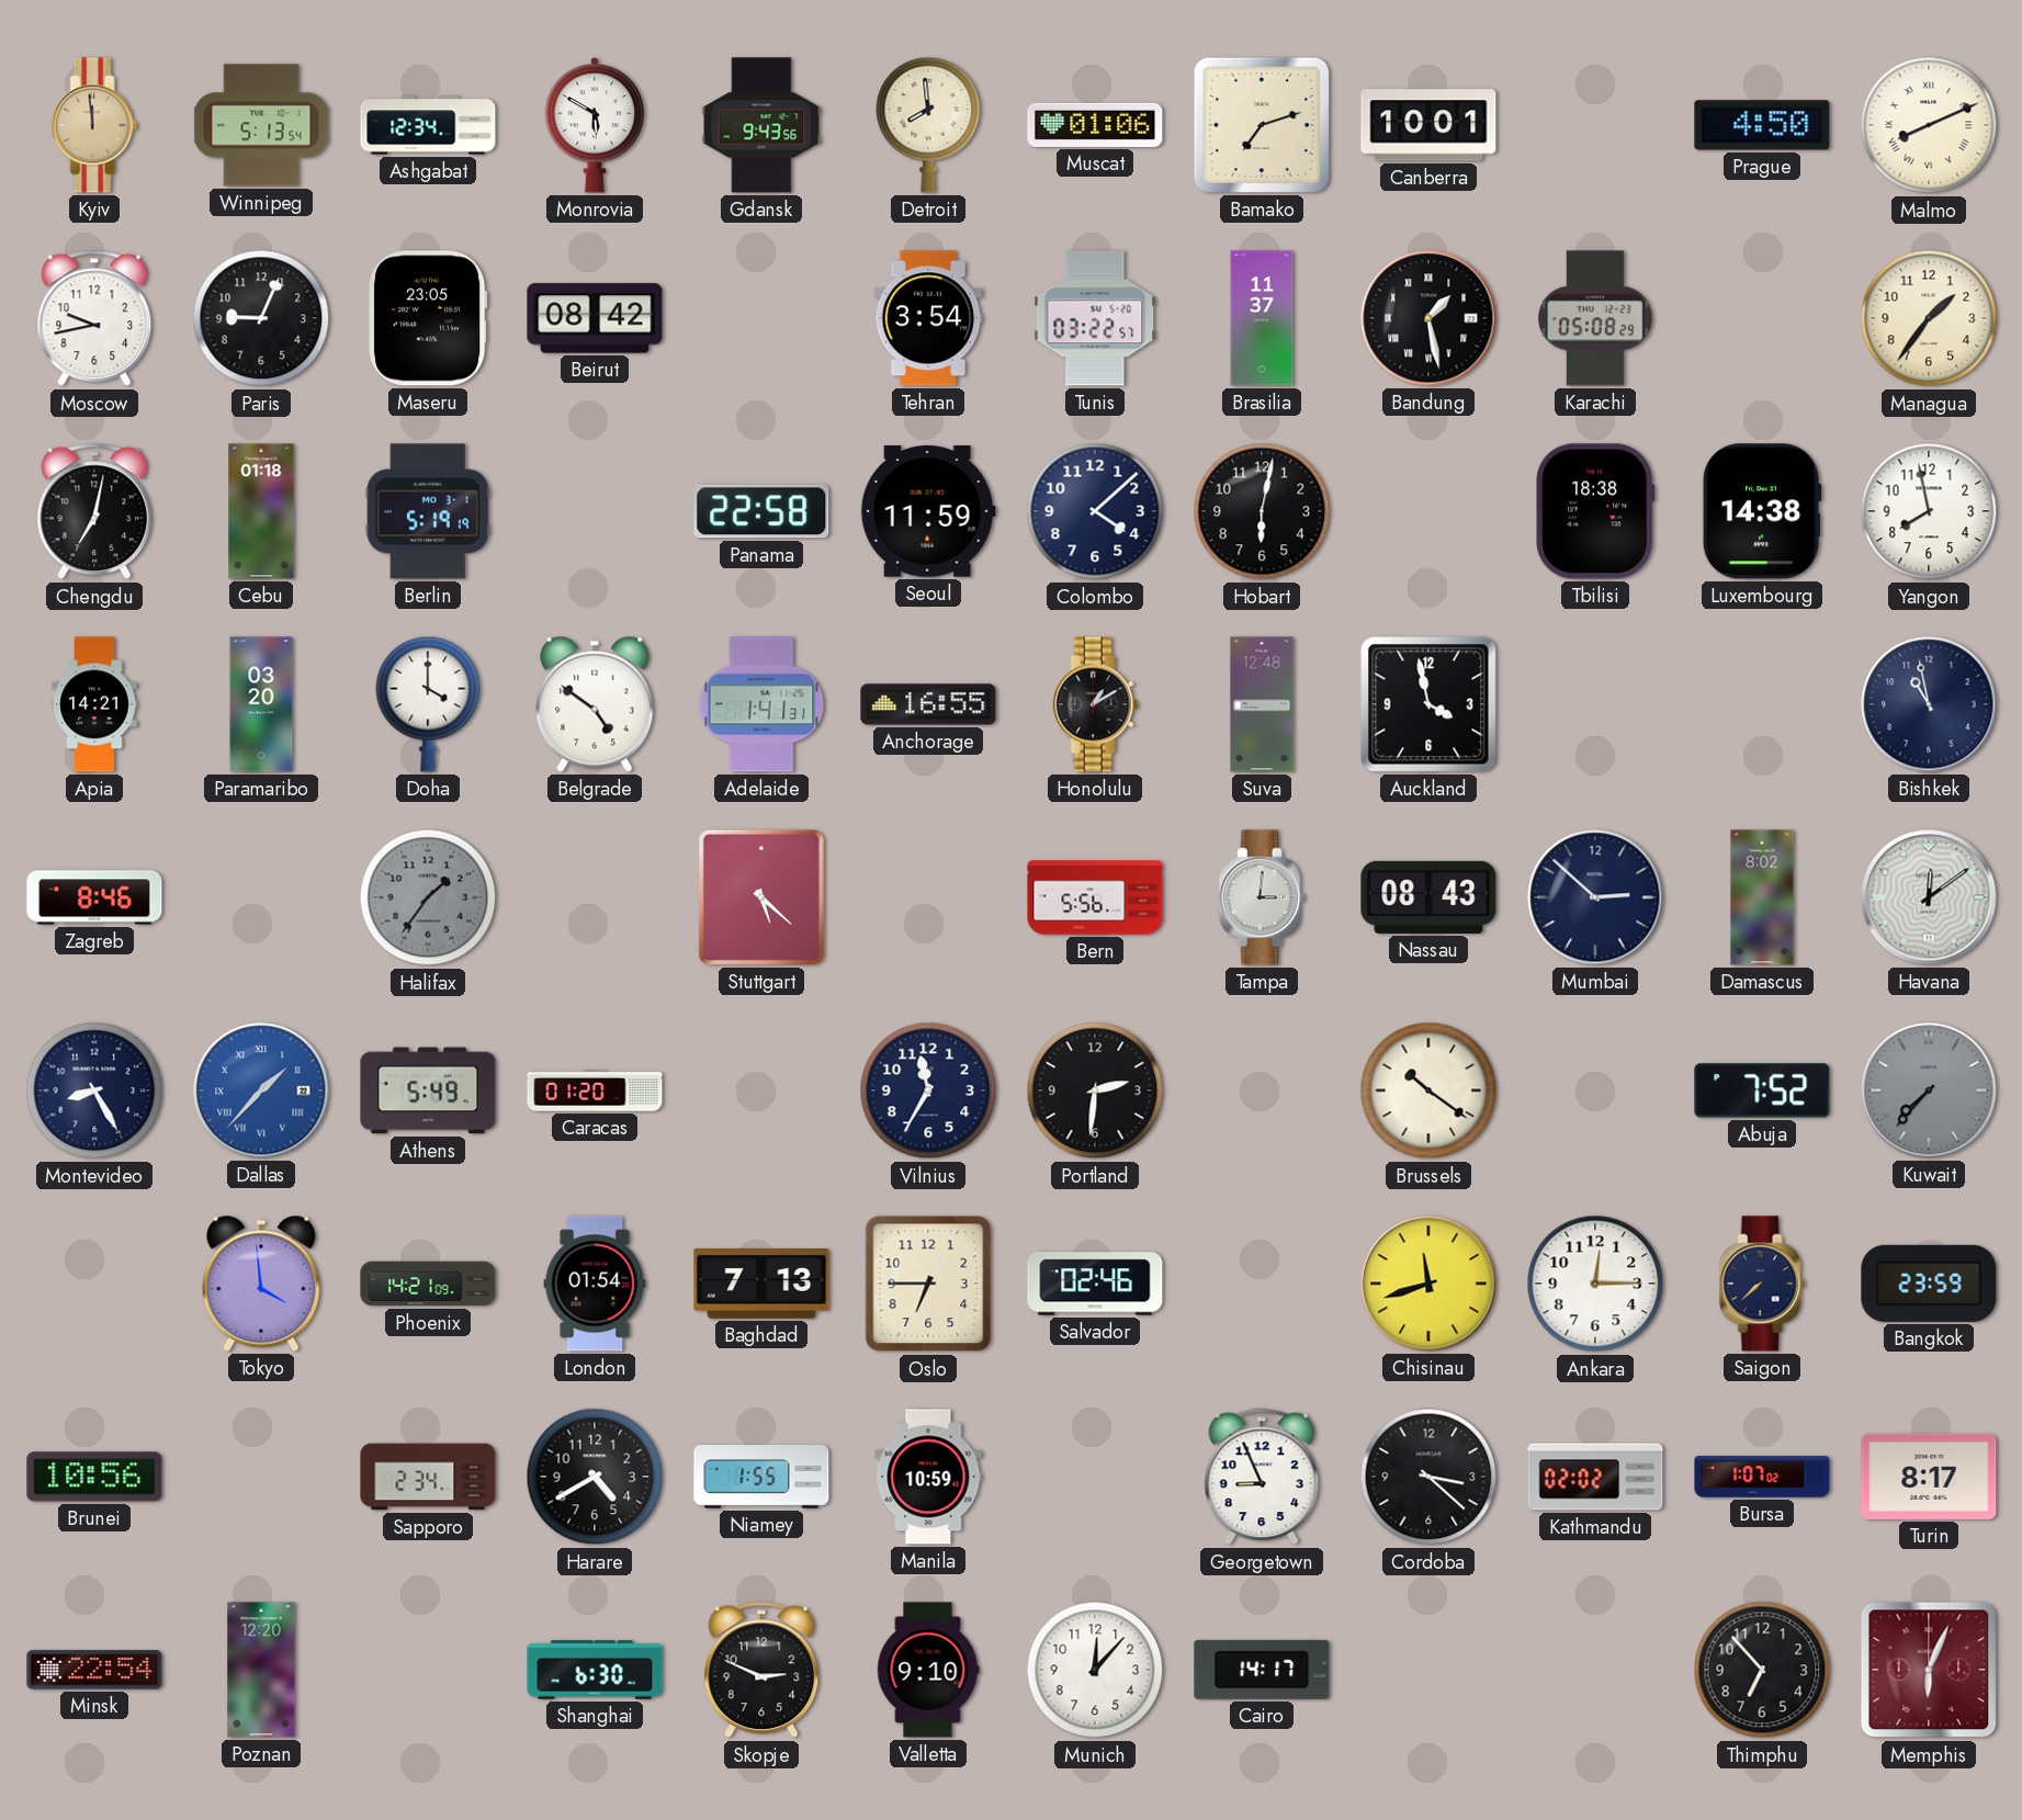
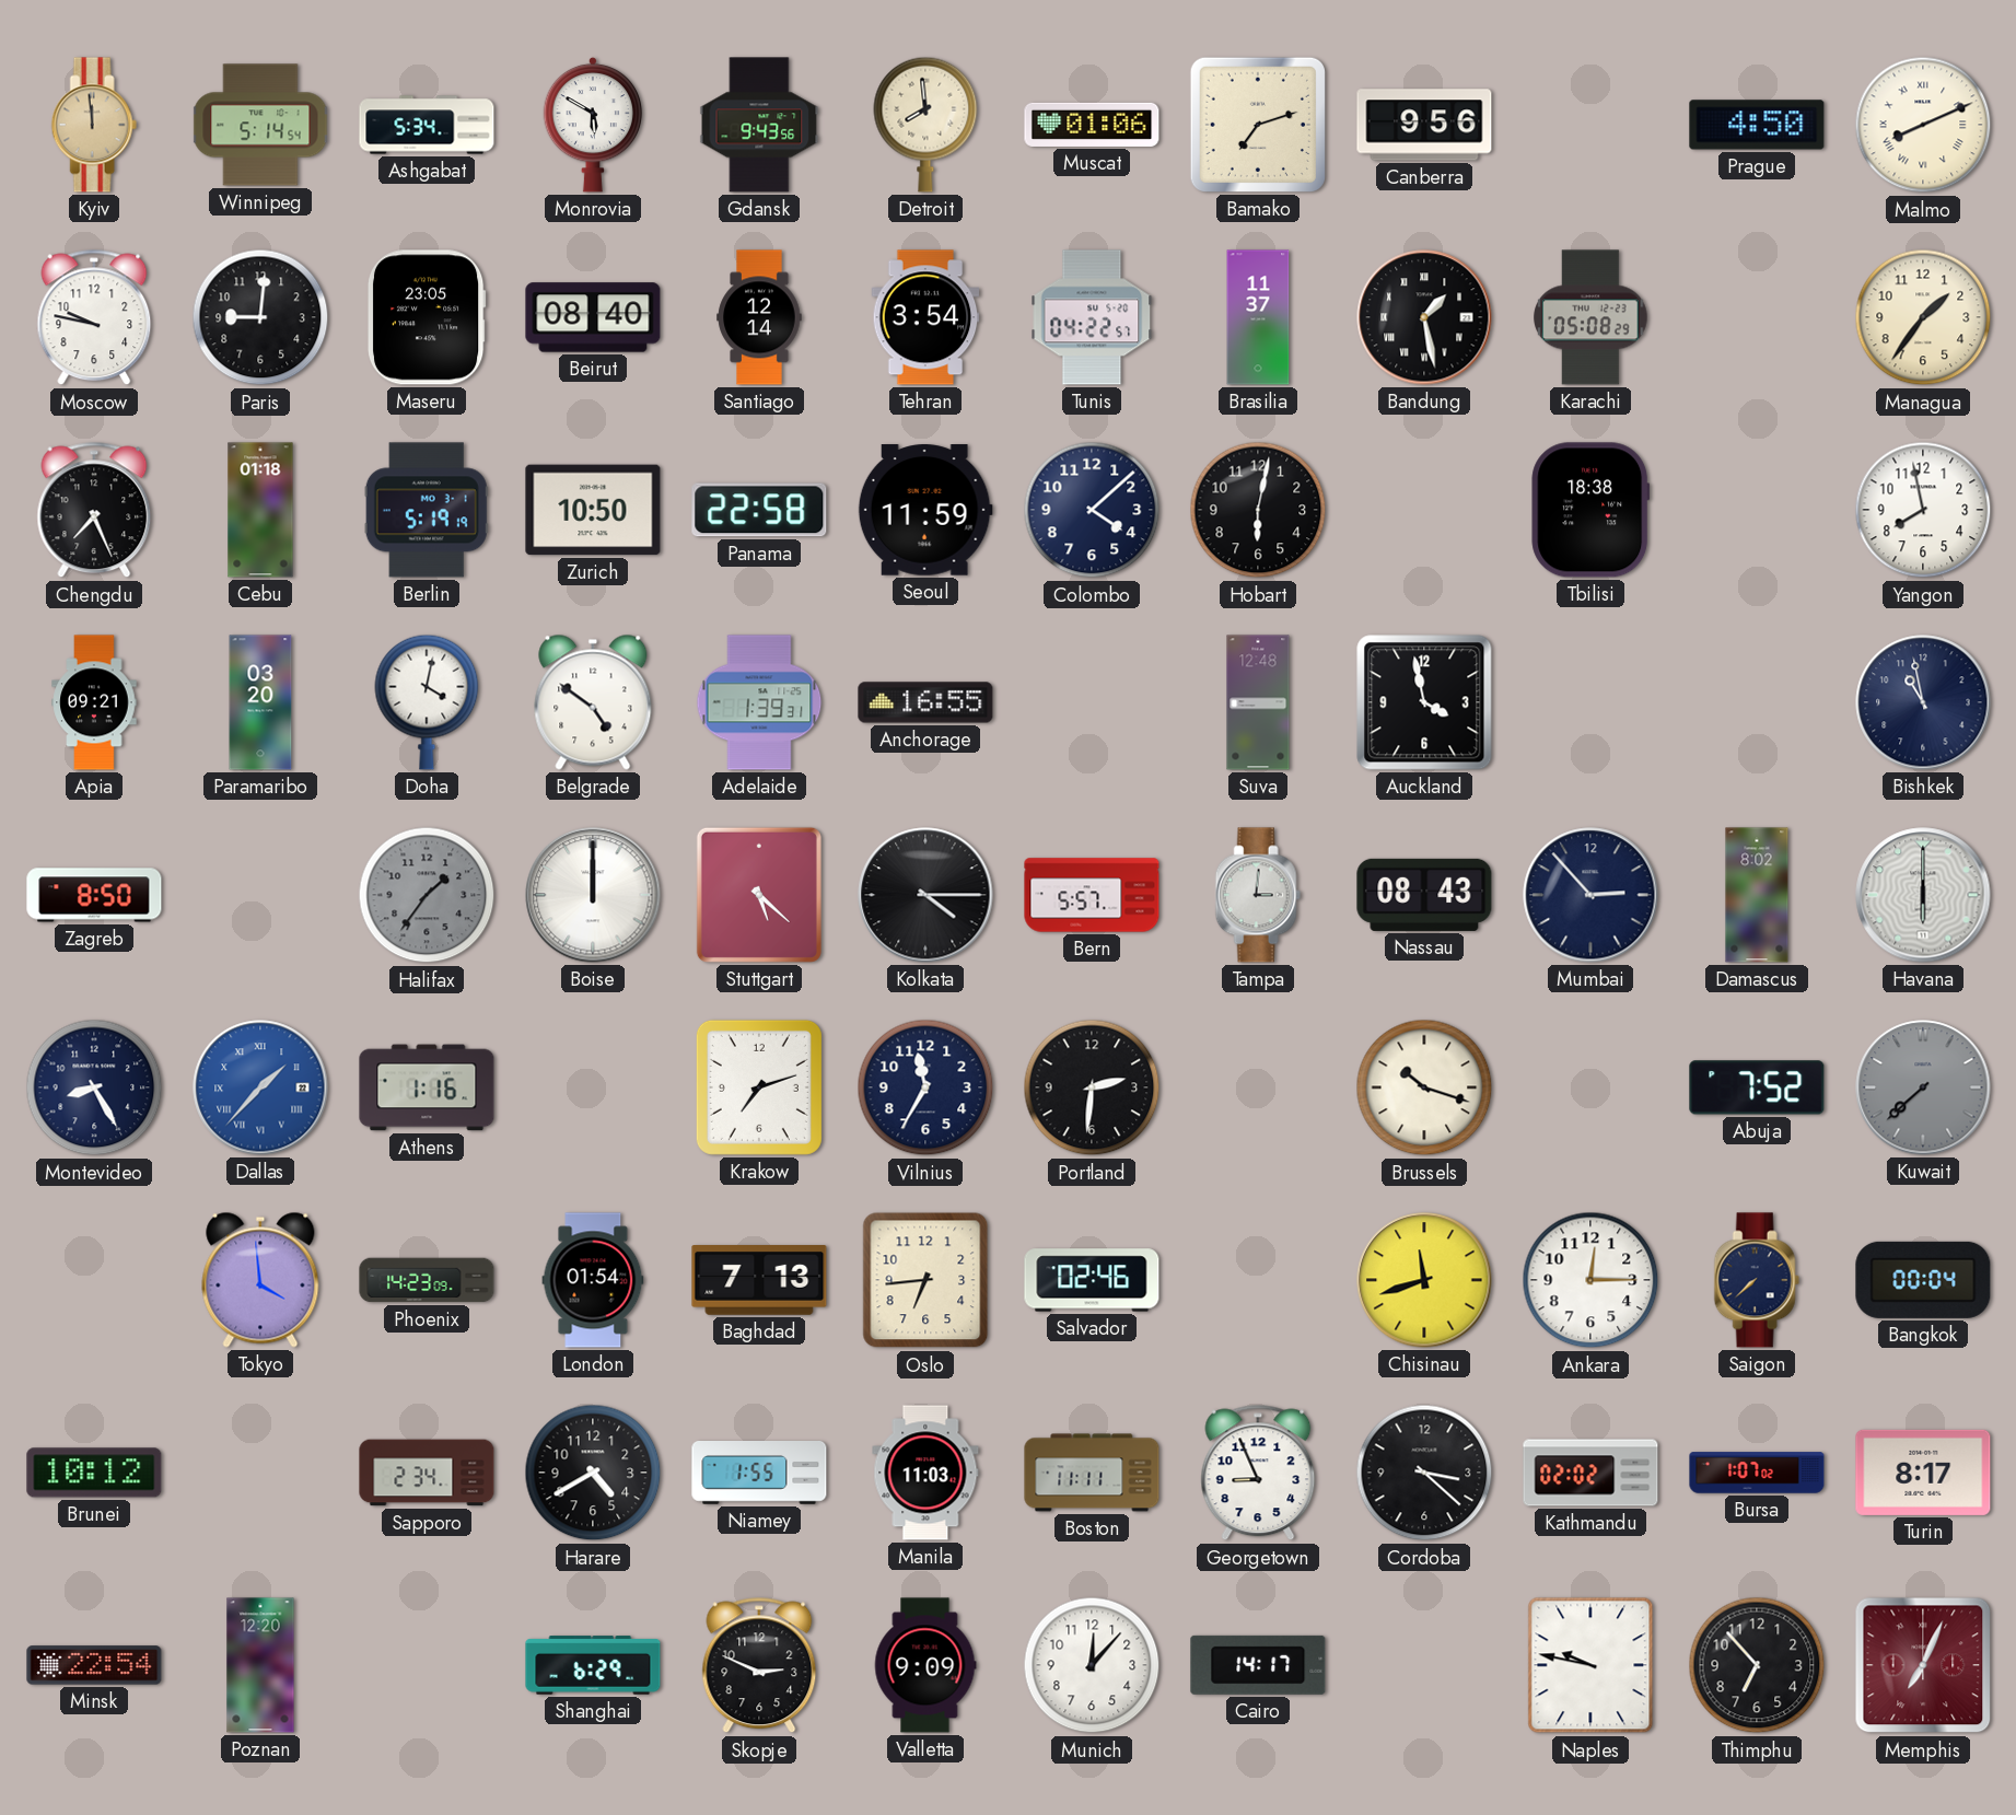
Winnipeg: 5:13 -> 5:14 (260, 125)
Ashgabat: 12:34 -> 5:34 (427, 125)
Canberra: 10:01 -> 9:56 (1424, 125)
Moscow: 9:43 -> 9:47 (94, 317)
Paris: 9:04 -> 9:01 (260, 317)
Beirut: 08:42 -> 08:40 (593, 317)
Santiago: none -> 12:14 (759, 317)
Tunis: 03:22 -> 04:22 (1092, 317)
Chengdu: 7:02 -> 7:26 (94, 510)
Zurich: none -> 10:50 (593, 510)
Luxembourg: 14:38 -> none (1762, 511)
Apia: 14:21 -> 09:21 (94, 702)
Doha: 4:00 -> 4:02 (427, 702)
Adelaide: 1:41 -> 1:39 (759, 702)
Honolulu: 1:10 -> none (1095, 704)
Zagreb: 8:46 -> 8:50 (94, 895)
Boise: none -> 12:00 (593, 895)
Kolkata: none -> 4:15 (925, 895)
Bern: 5:56 -> 5:57 (1092, 895)
Mumbai: 2:52 -> 2:53 (1590, 895)
Havana: 12:09 -> 6:00 (1923, 895)
Athens: 5:49 -> 1:16 (427, 1087)
Caracas: 01:20 -> none (595, 1090)
Krakow: none -> 7:12 (759, 1087)
Brussels: 10:21 -> 10:18 (1424, 1087)
Kuwait: 7:37 -> 7:38 (1923, 1087)
Phoenix: 14:21 -> 14:23 (427, 1280)
Oslo: 6:45 -> 6:44 (925, 1280)
Bangkok: 23:59 -> 00:04 (1923, 1280)
Brunei: 10:56 -> 10:12 (94, 1473)
Manila: 10:59 -> 11:03 (925, 1473)
Boston: none -> 11:11 (1092, 1473)
Shanghai: 6:30 -> 6:29 (593, 1665)
Valletta: 9:10 -> 9:09 (925, 1665)
Naples: none -> 9:47 (1590, 1665)
Memphis: 6:04 -> 7:04 (1923, 1665)
